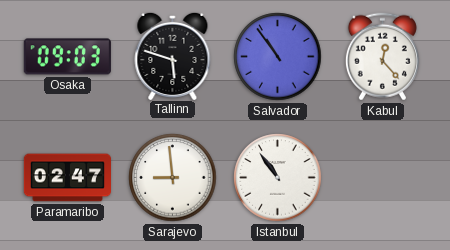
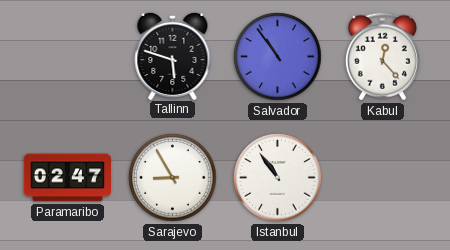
Osaka: 09:03 -> none (67, 57)
Sarajevo: 8:59 -> 8:55 (173, 178)
